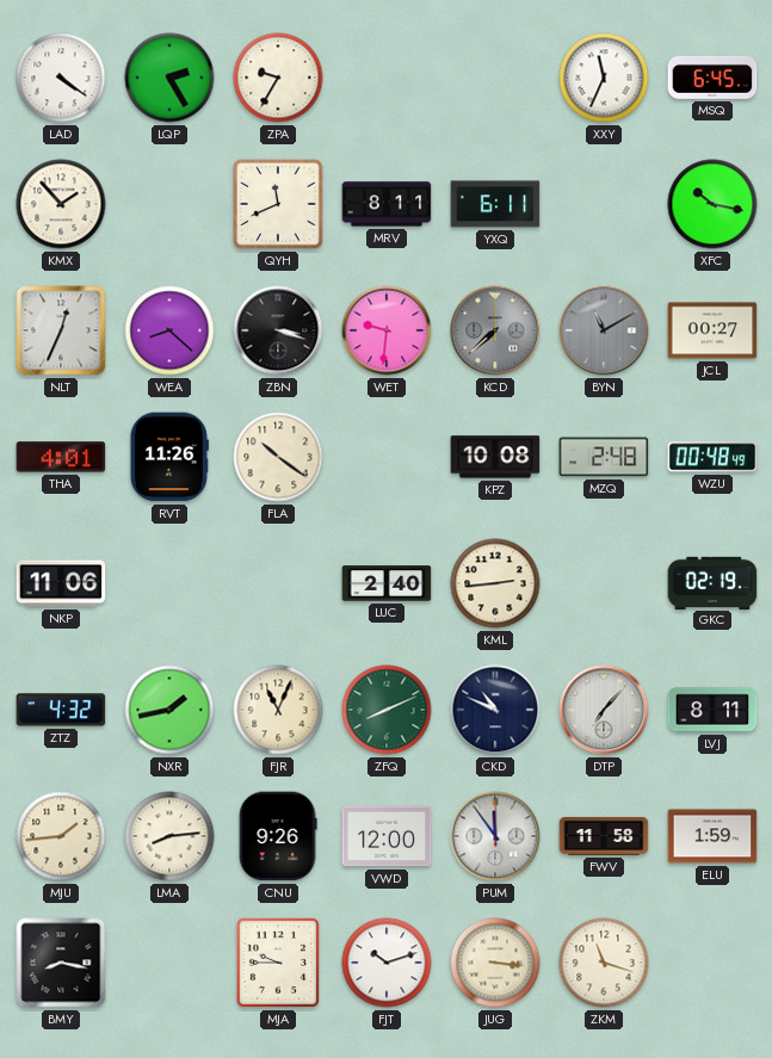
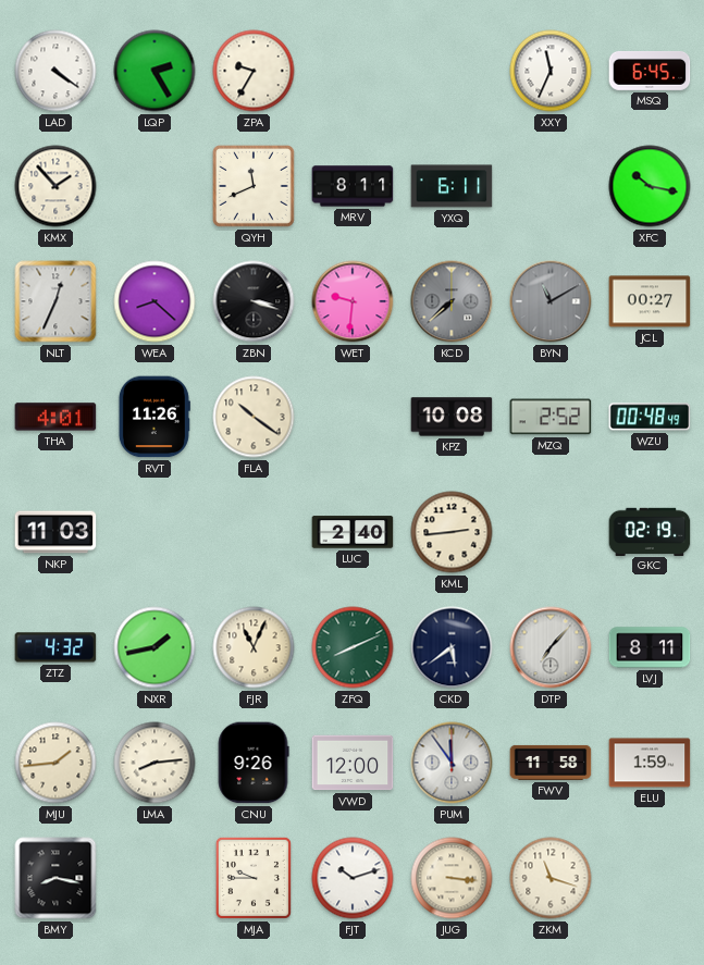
MZQ: 2:48 -> 2:52 (551, 417)
NKP: 11:06 -> 11:03 (55, 532)
CKD: 10:49 -> 5:39 (452, 647)
